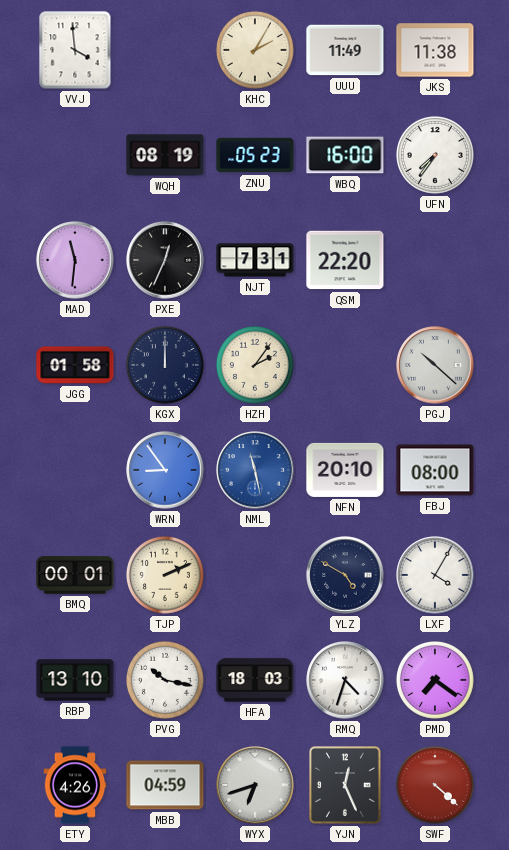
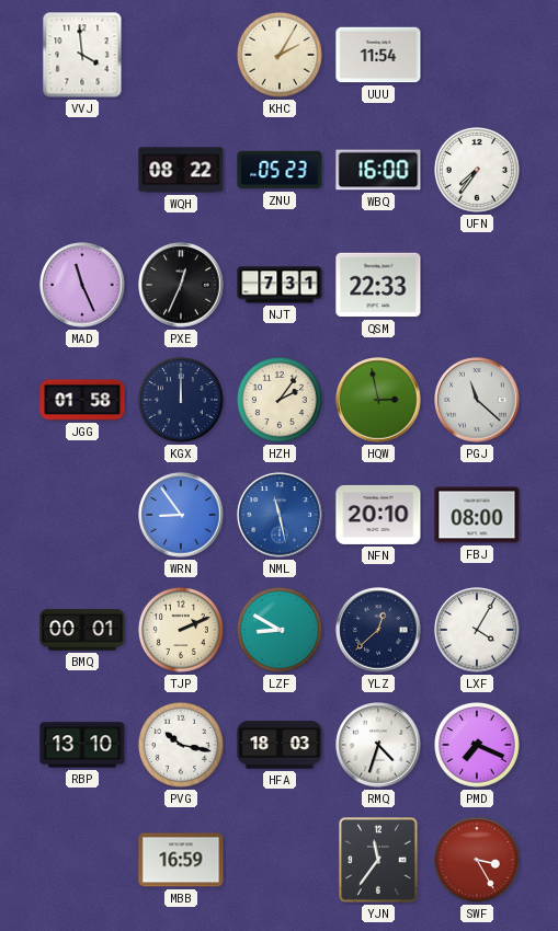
UUU: 11:49 -> 11:54 (378, 55)
JKS: 11:38 -> none (435, 50)
WQH: 08:19 -> 08:22 (181, 170)
MAD: 11:31 -> 11:26 (82, 285)
QSM: 22:20 -> 22:33 (378, 285)
HQW: none -> 2:58 (378, 400)
PGJ: 10:22 -> 11:22 (477, 400)
LZF: none -> 8:50 (280, 630)
YLZ: 4:50 -> 12:38 (378, 630)
PMD: 7:21 -> 7:19 (477, 745)
ETY: 4:26 -> none (75, 785)
MBB: 04:59 -> 16:59 (181, 860)
WYX: 6:42 -> none (255, 785)
YJN: 12:26 -> 11:36 (379, 861)
SWF: 4:22 -> 3:25 (477, 860)
